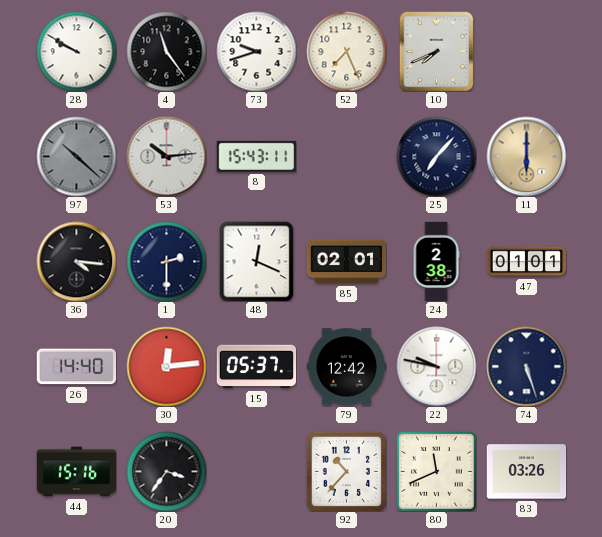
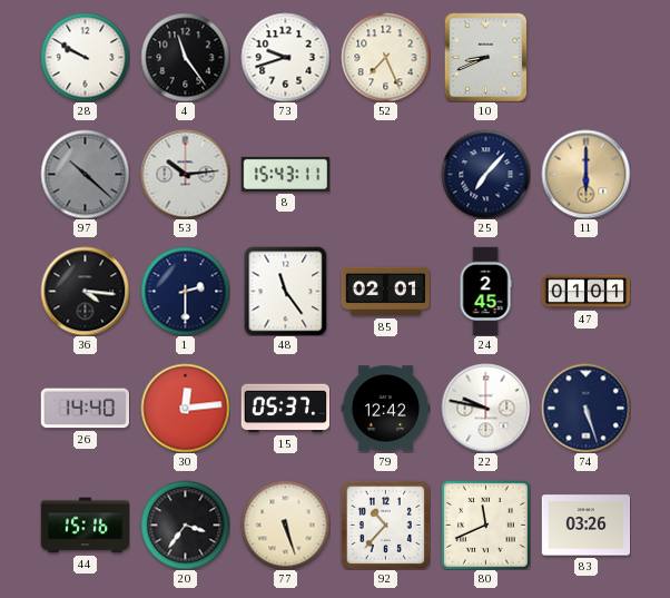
10: 7:41 -> 8:41 (486, 57)
48: 12:19 -> 11:24 (286, 291)
24: 2:38 -> 2:45 (485, 291)
77: none -> 5:27 (285, 525)
